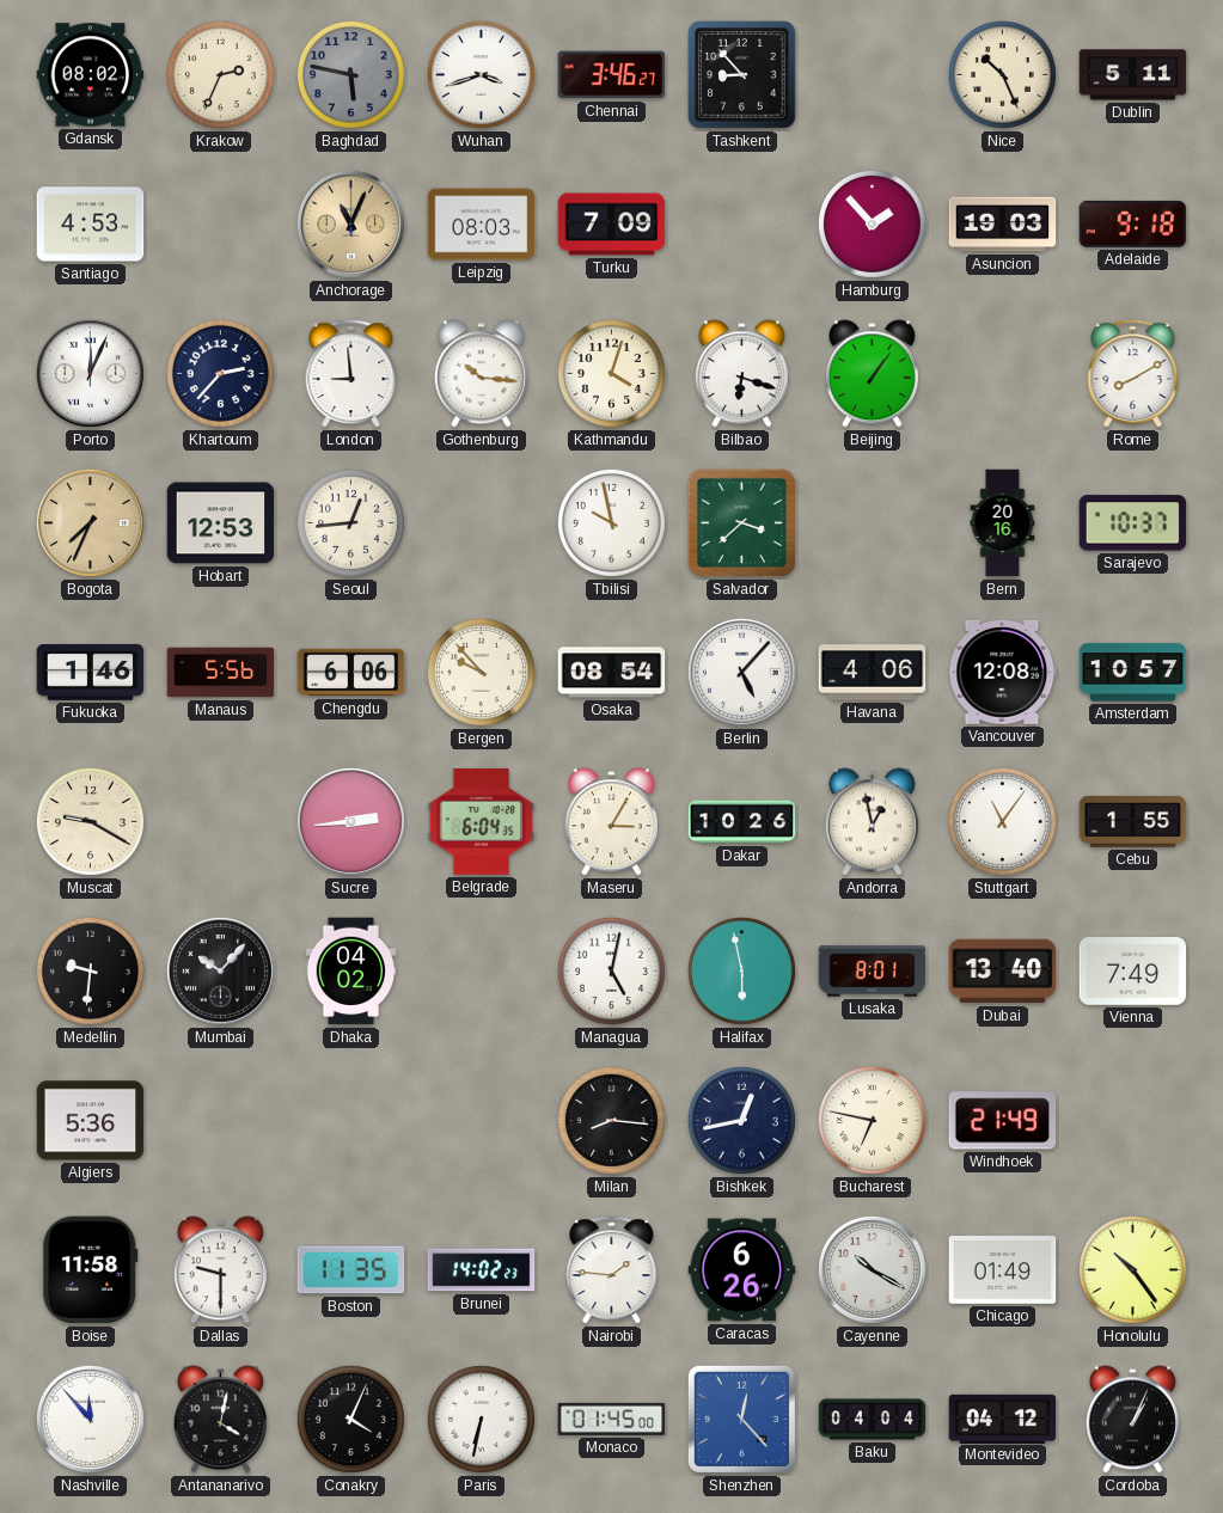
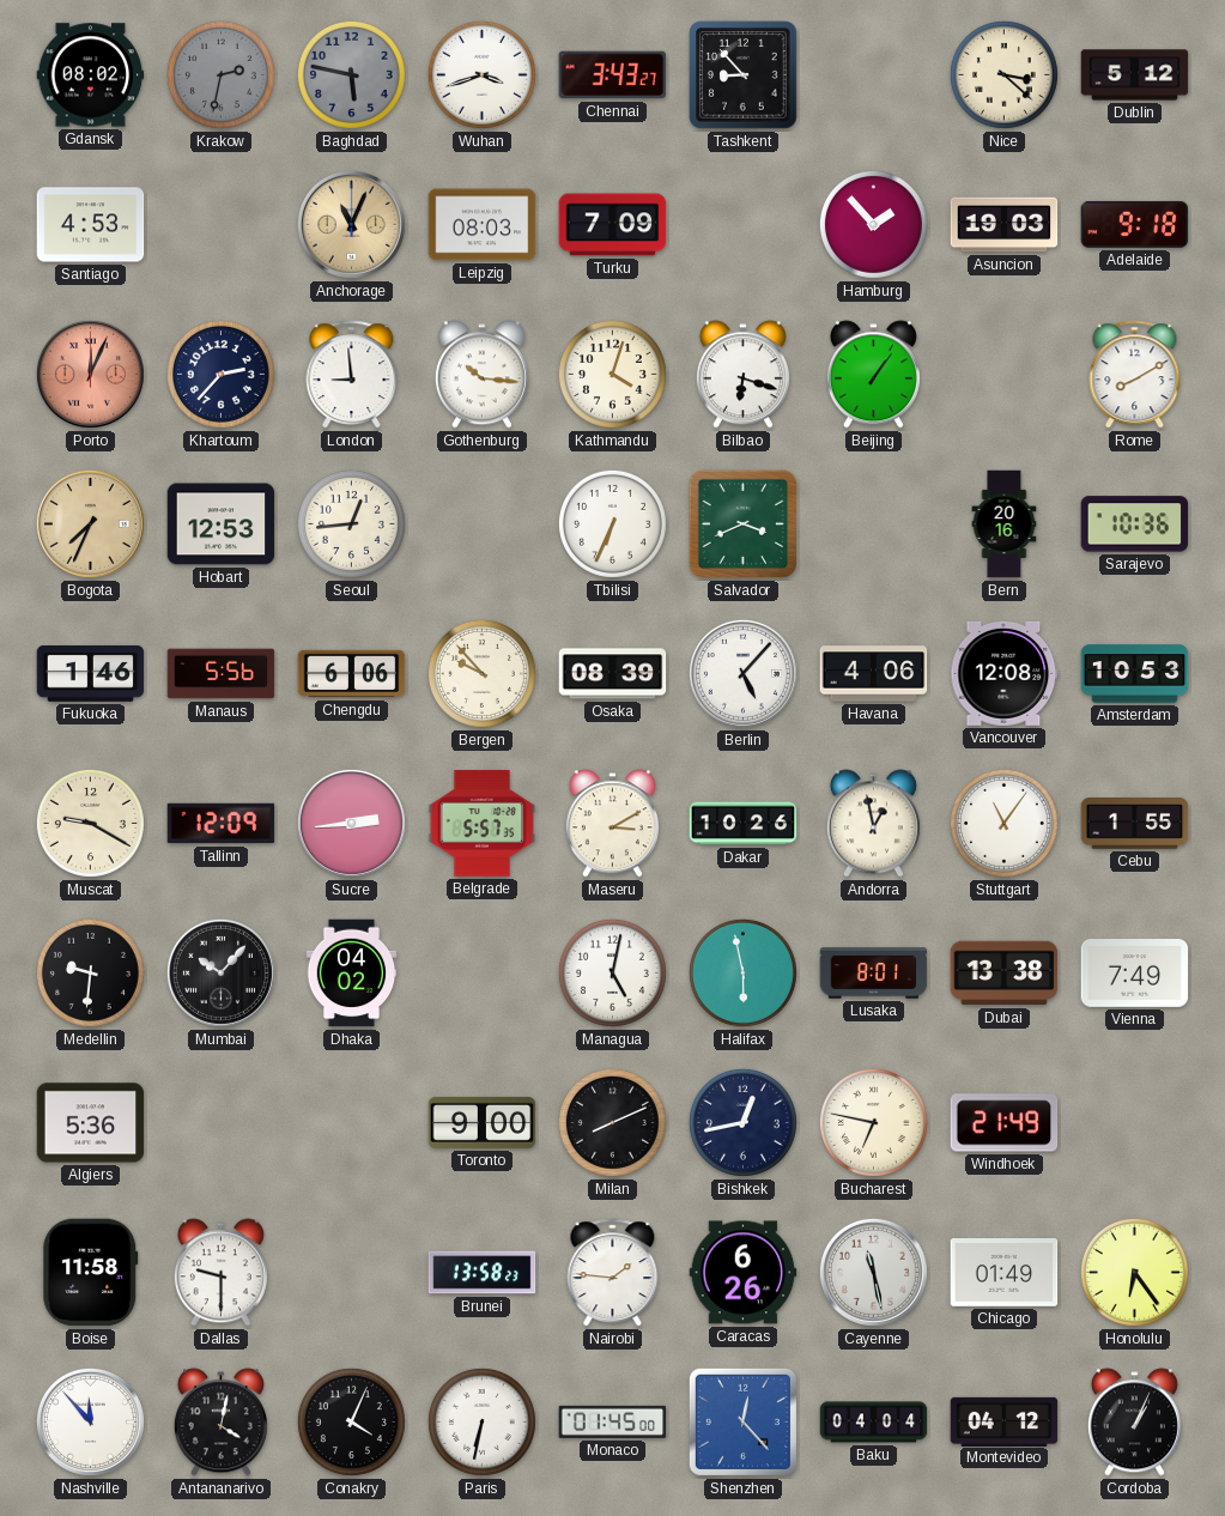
Krakow: 2:34 -> 2:32 (220, 74)
Krakow dial: cream -> grey (220, 74)
Chennai: 3:46 -> 3:43 (613, 75)
Nice: 10:26 -> 3:22 (1003, 74)
Dublin: 5:11 -> 5:12 (1135, 75)
Porto dial: white -> salmon (90, 374)
Tbilisi: 9:58 -> 6:34 (612, 523)
Salvador: 3:38 -> 3:41 (744, 524)
Sarajevo: 10:37 -> 10:36 (1135, 524)
Osaka: 08:54 -> 08:39 (613, 674)
Amsterdam: 10:57 -> 10:53 (1135, 674)
Tallinn: none -> 12:09 (222, 824)
Belgrade: 6:04 -> 5:57 (483, 824)
Maseru: 3:05 -> 3:10 (612, 824)
Dubai: 13:40 -> 13:38 (1005, 974)
Toronto: none -> 9:00 (483, 1122)
Milan: 8:16 -> 8:11 (612, 1122)
Boston: 11:35 -> none (351, 1270)
Brunei: 14:02 -> 13:58 (483, 1273)
Cayenne: 10:20 -> 11:28 (873, 1272)
Honolulu: 10:24 -> 6:24 (1134, 1272)
